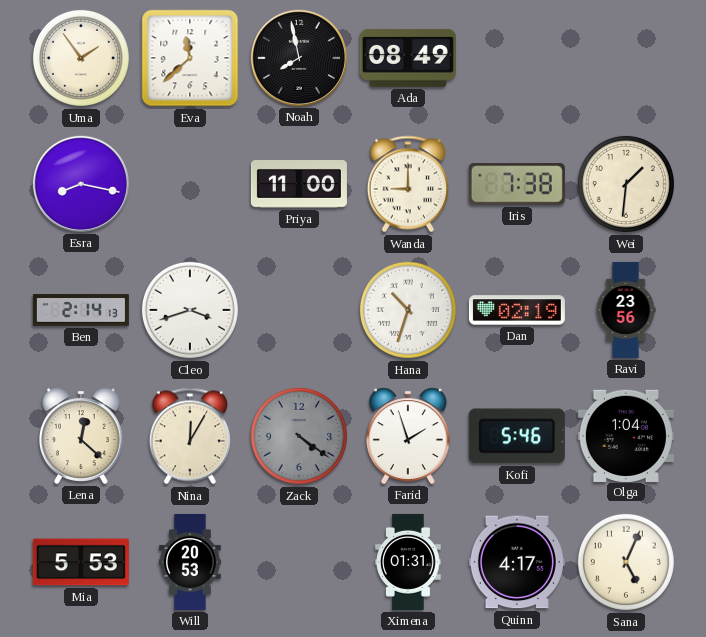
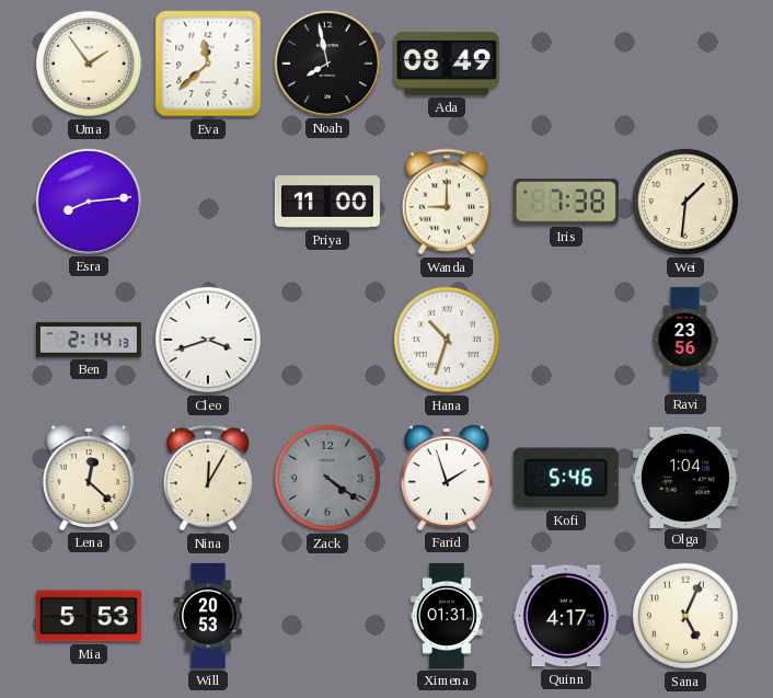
Esra: 8:17 -> 8:14 (89, 202)
Dan: 02:19 -> none (517, 310)
